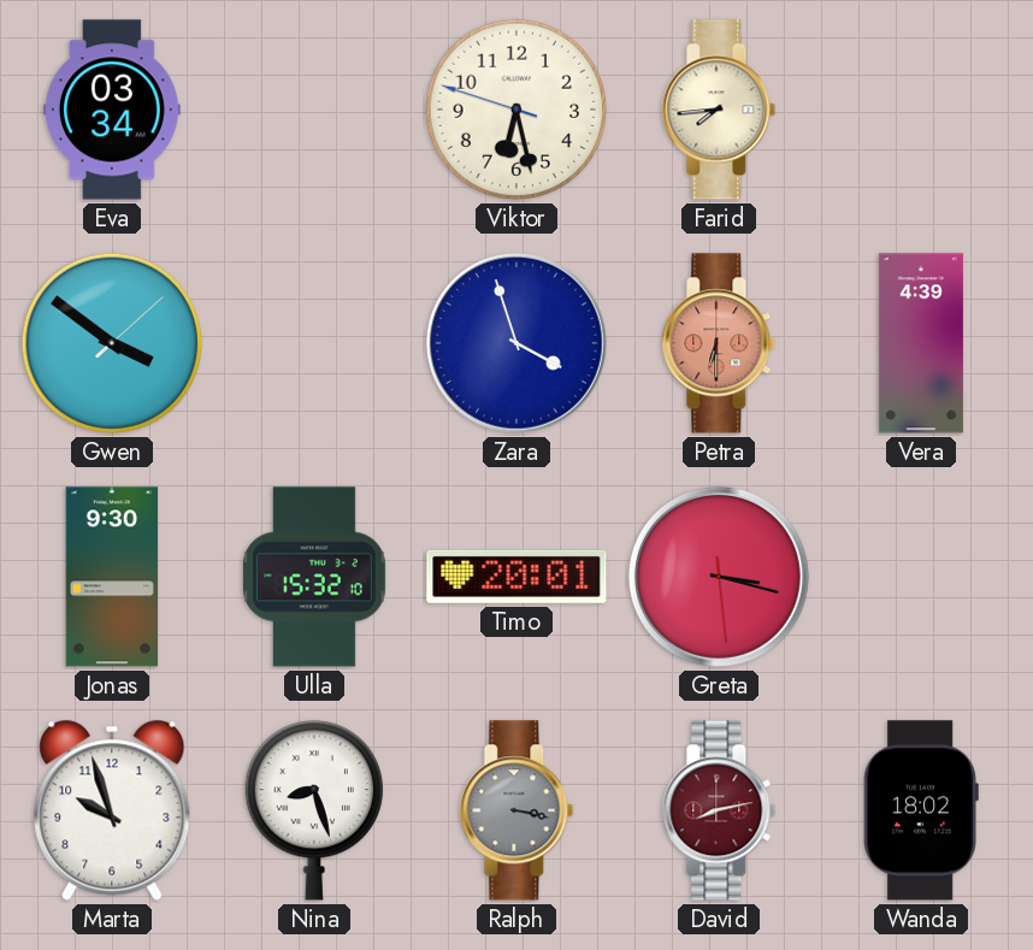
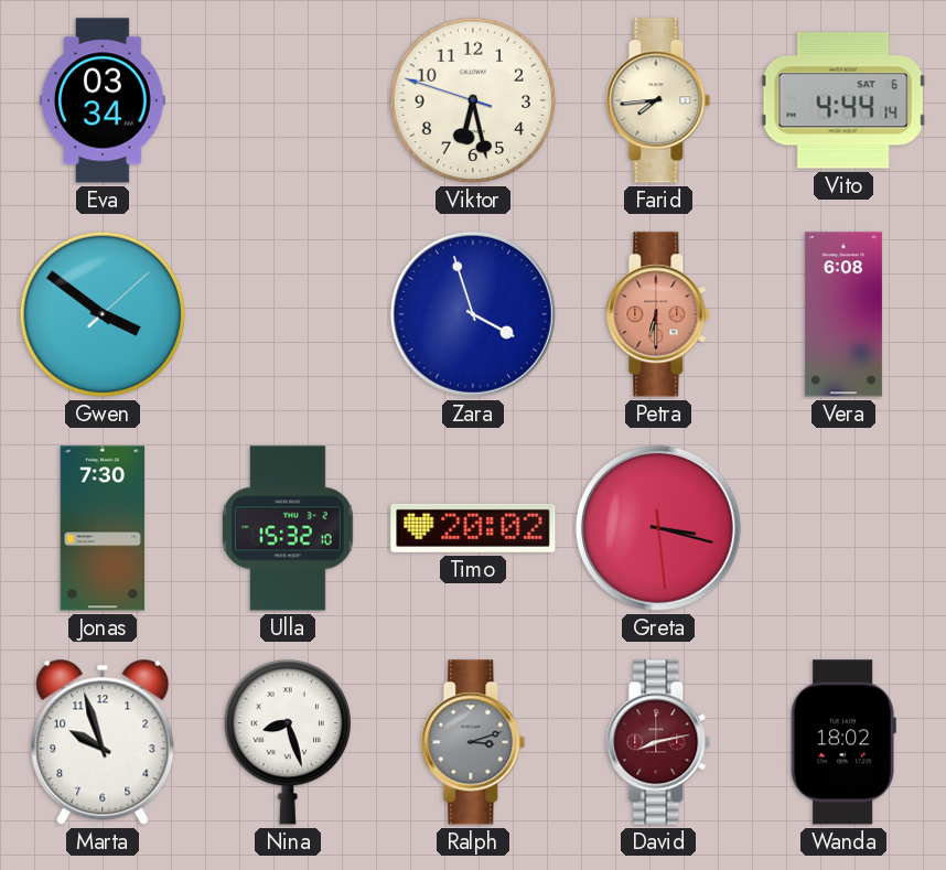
Vito: none -> 4:44 (843, 100)
Vera: 4:39 -> 6:08 (843, 314)
Jonas: 9:30 -> 7:30 (103, 528)
Timo: 20:01 -> 20:02 (473, 528)
Ralph: 3:17 -> 3:12 (473, 742)
